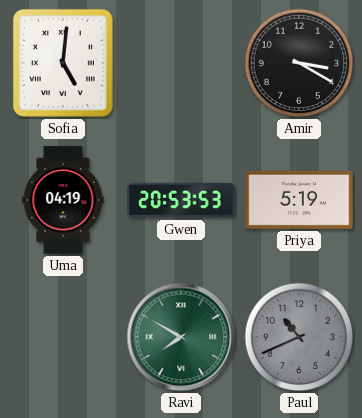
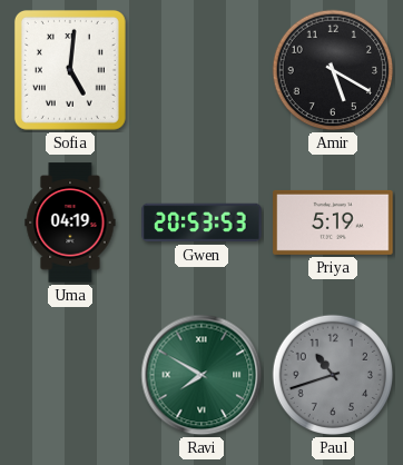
Amir: 3:20 -> 5:20 (333, 70)
Paul: 10:41 -> 10:42 (333, 375)
